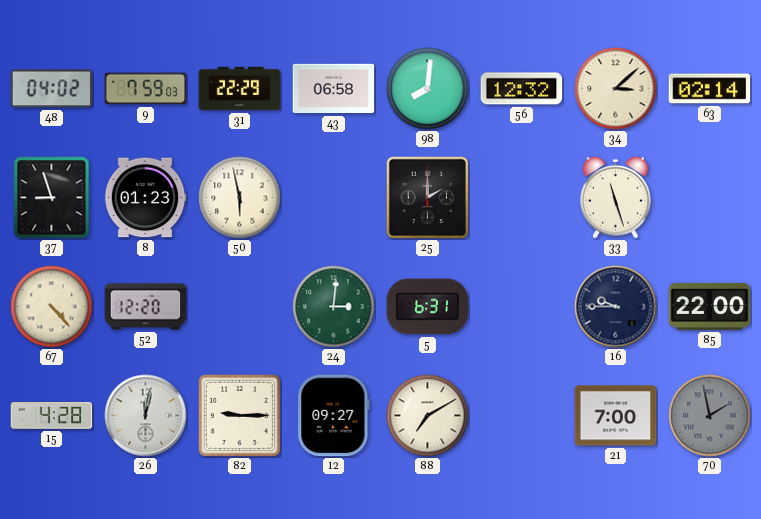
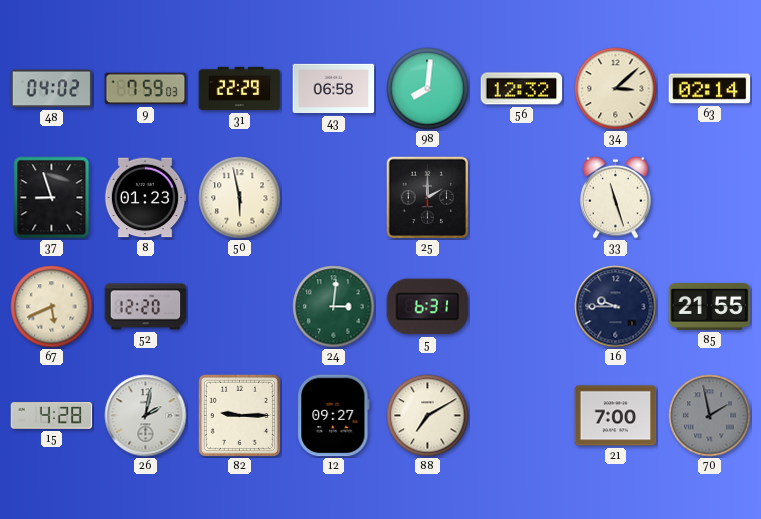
67: 4:23 -> 5:41 (52, 307)
85: 22:00 -> 21:55 (710, 306)
26: 12:02 -> 2:02 (146, 416)
